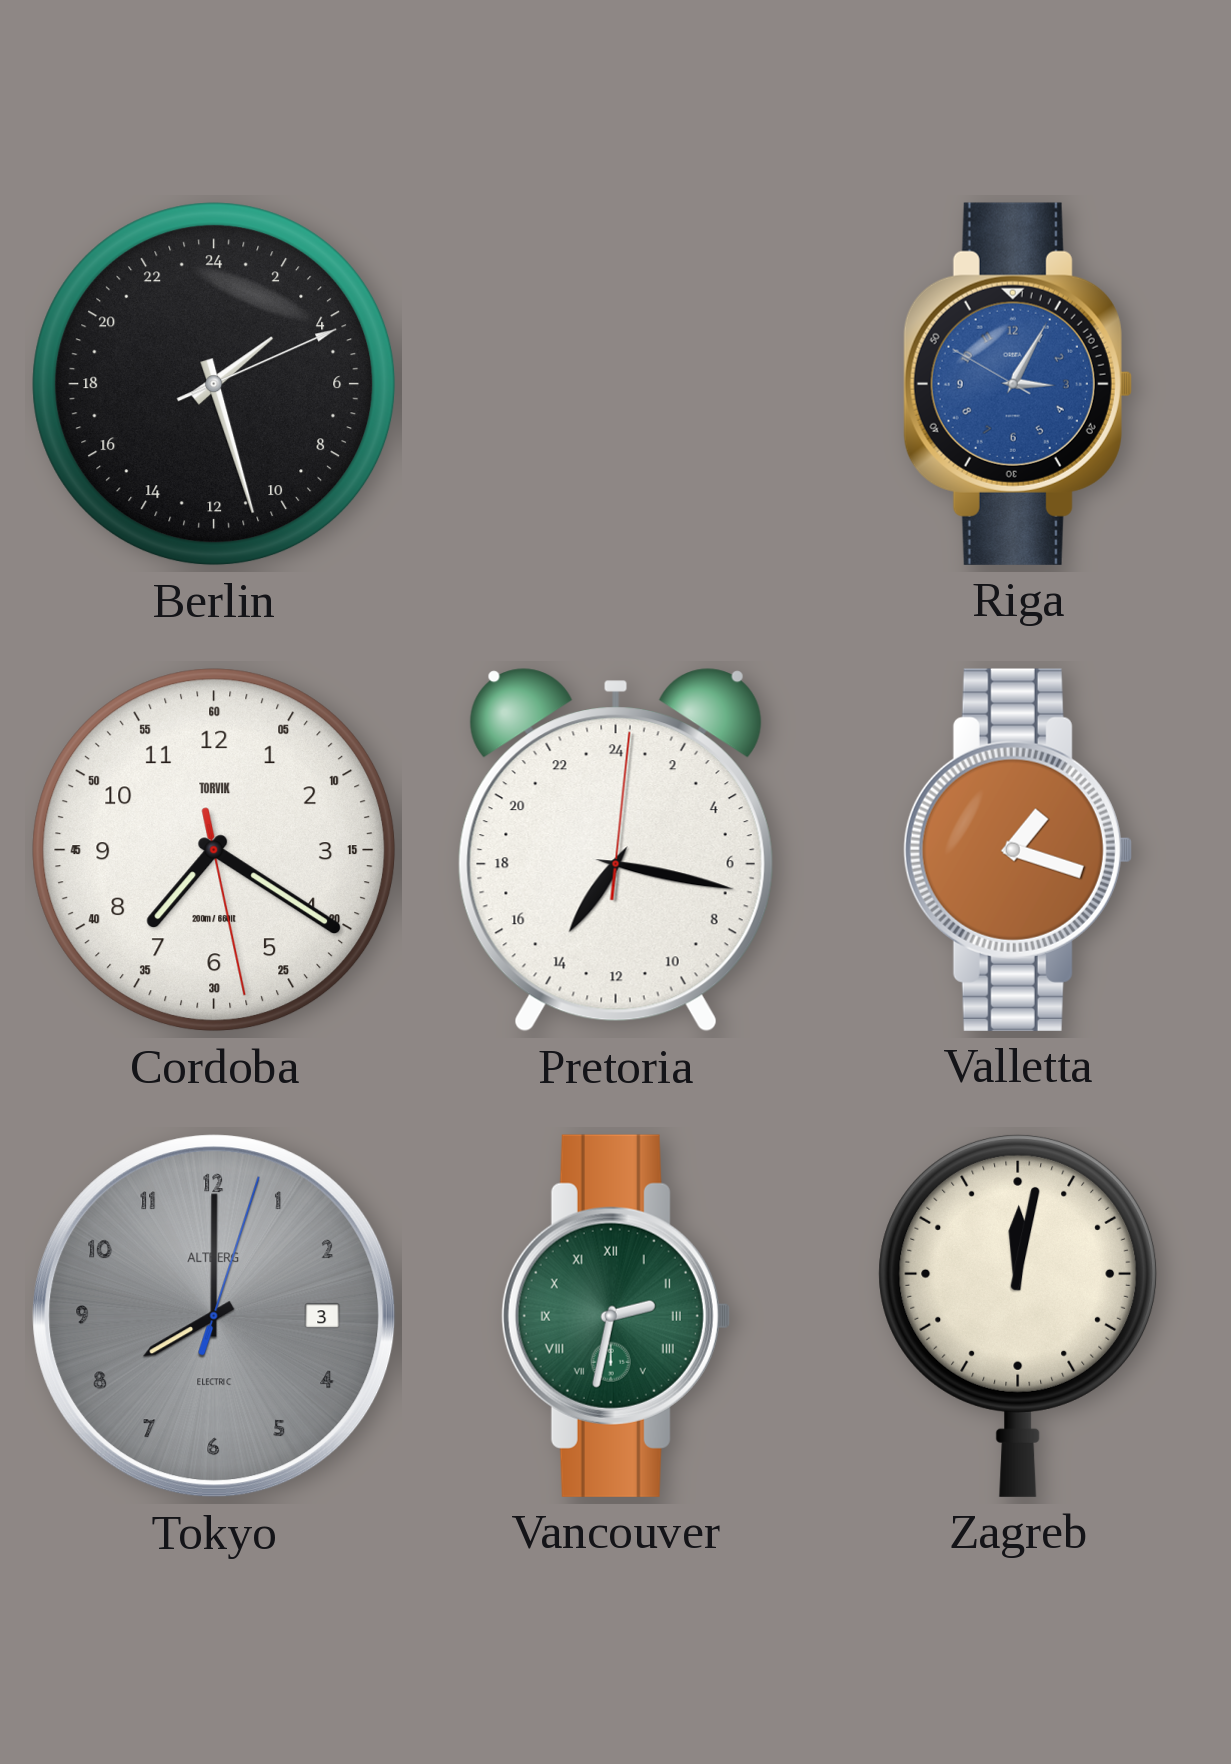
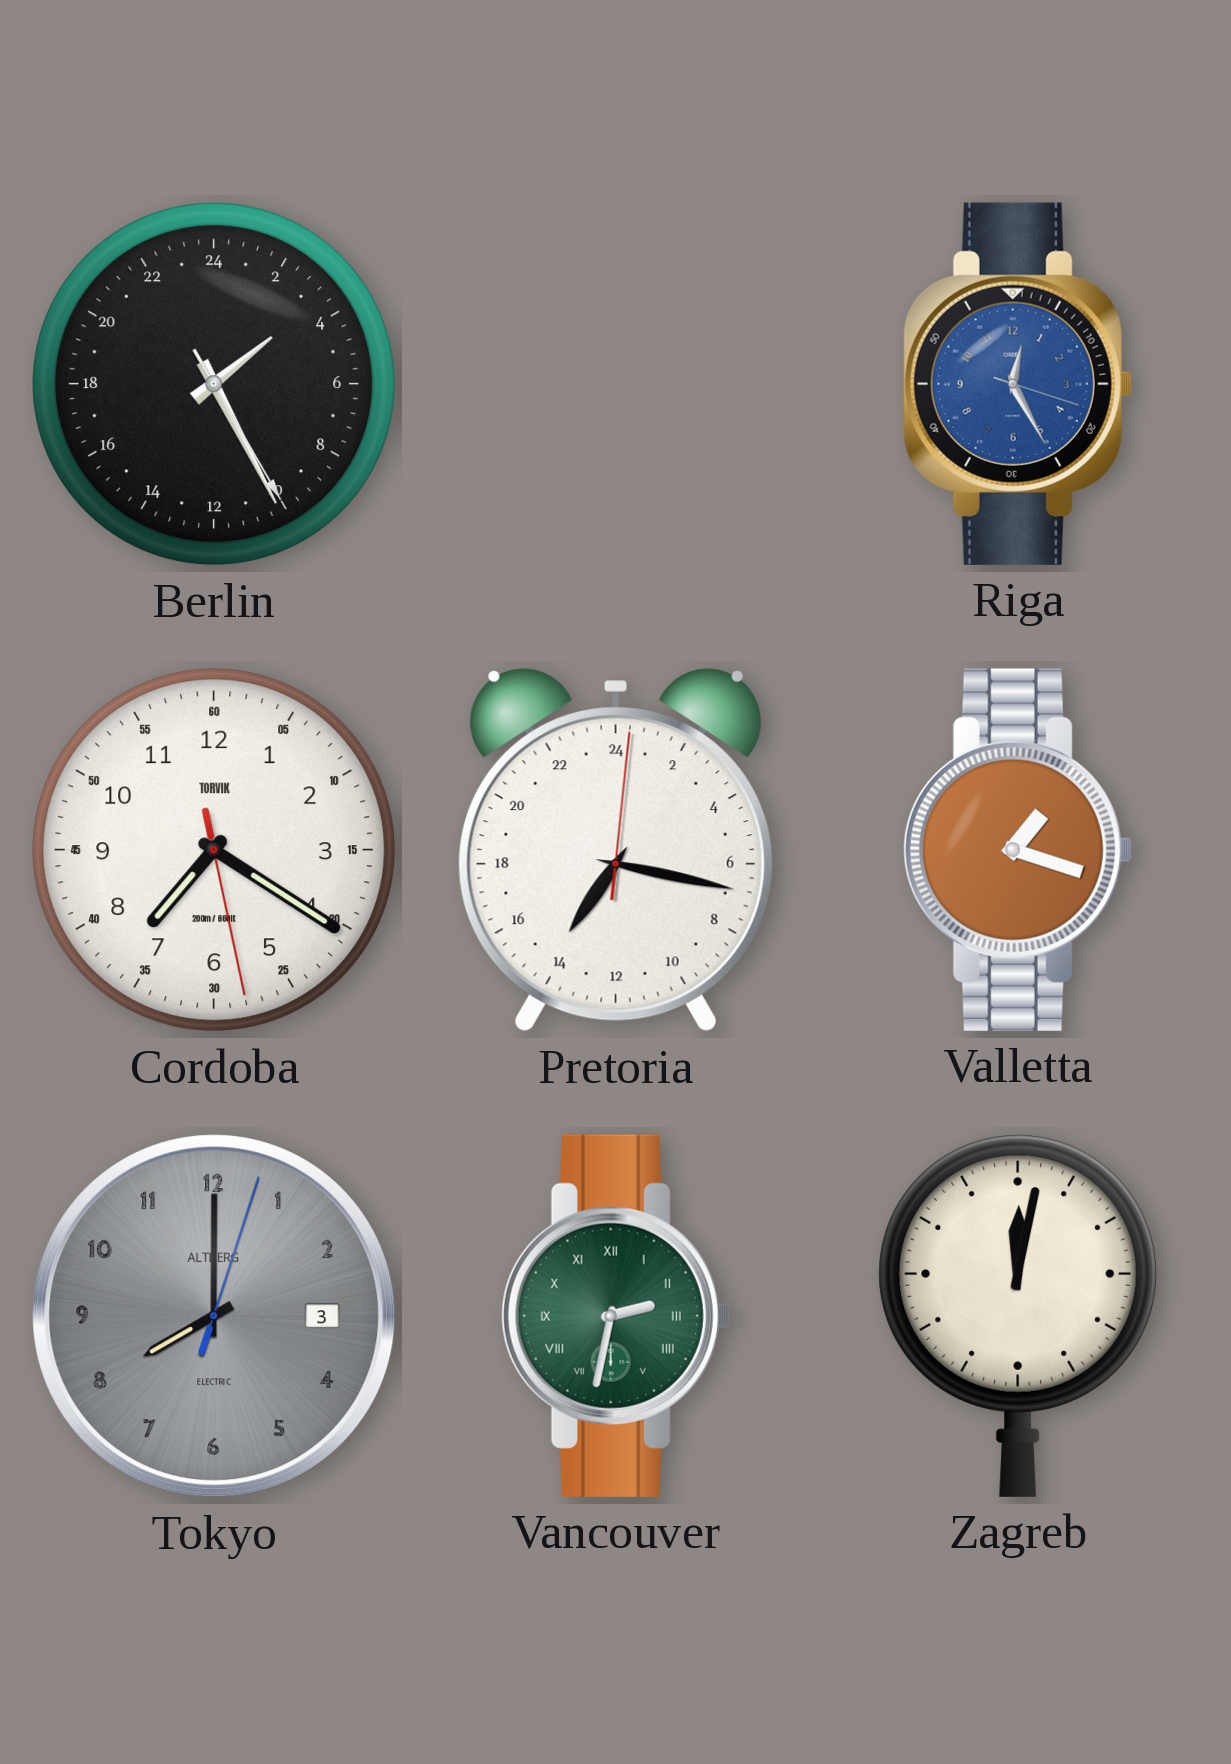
Berlin: 3:27 -> 3:25 (214, 384)
Riga: 3:04 -> 12:25 (1018, 384)
